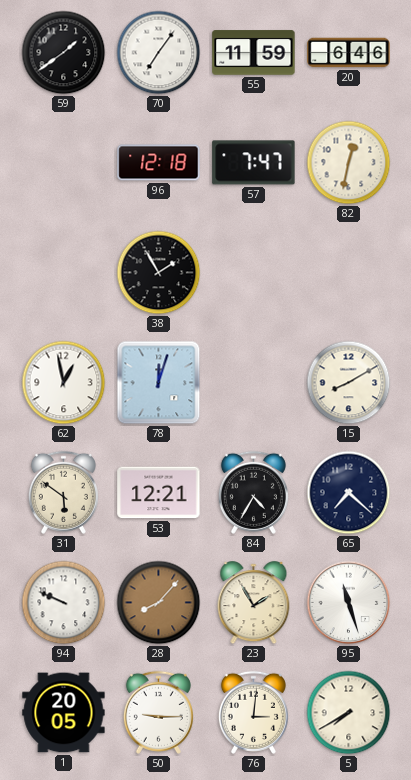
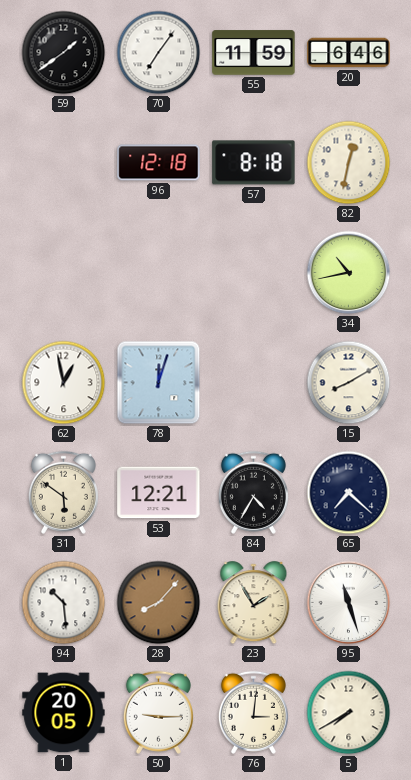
57: 7:47 -> 8:18 (254, 163)
38: 1:55 -> none (159, 273)
34: none -> 10:43 (349, 273)
94: 9:49 -> 10:29 (64, 603)
